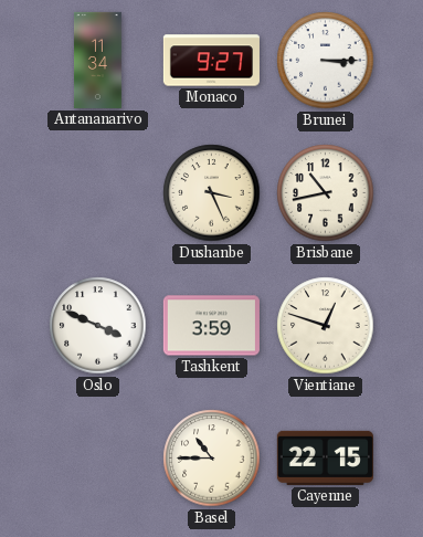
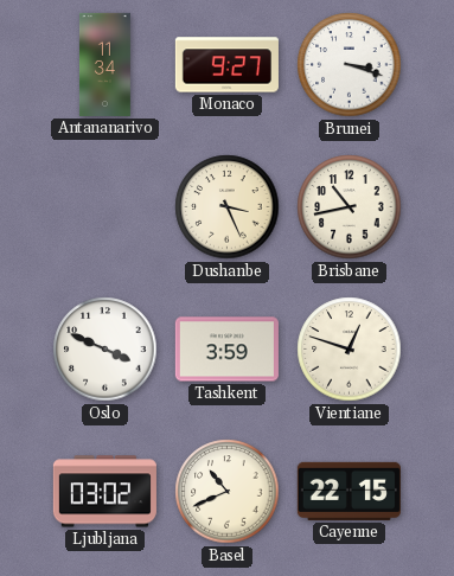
Brunei: 3:15 -> 3:18 (350, 65)
Ljubljana: none -> 03:02 (104, 492)
Basel: 10:45 -> 10:41 (228, 492)
